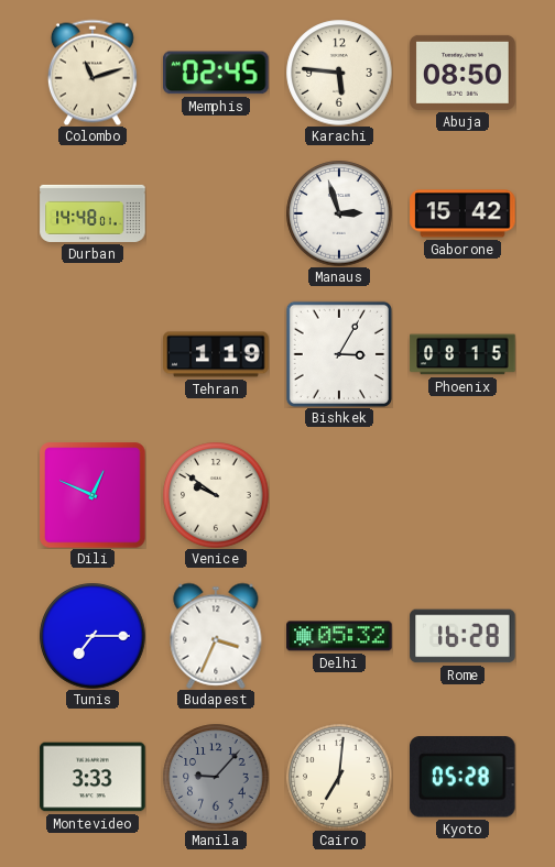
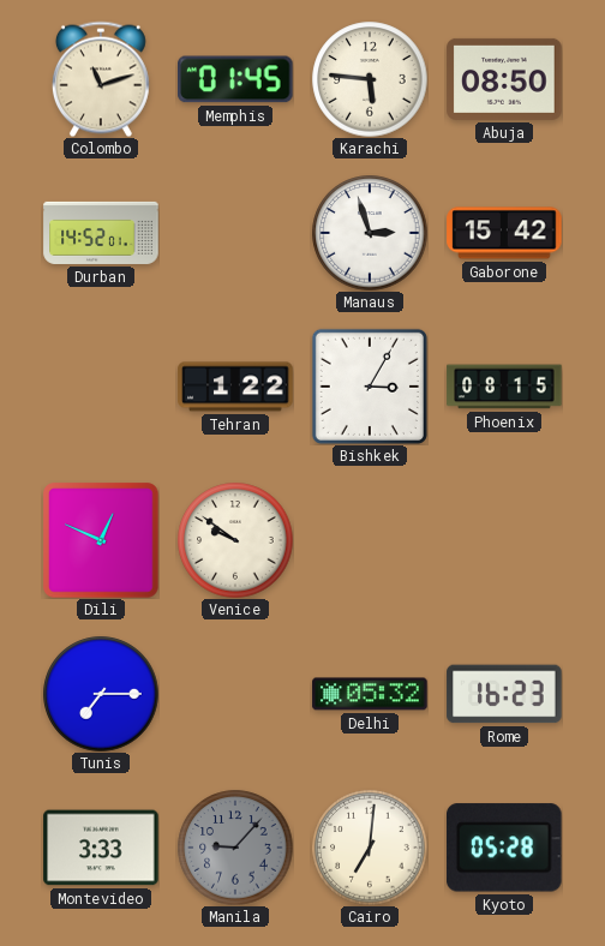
Memphis: 02:45 -> 01:45 (236, 79)
Durban: 14:48 -> 14:52 (101, 233)
Tehran: 1:19 -> 1:22 (235, 387)
Budapest: 3:34 -> none (216, 636)
Rome: 16:28 -> 16:23 (504, 694)
